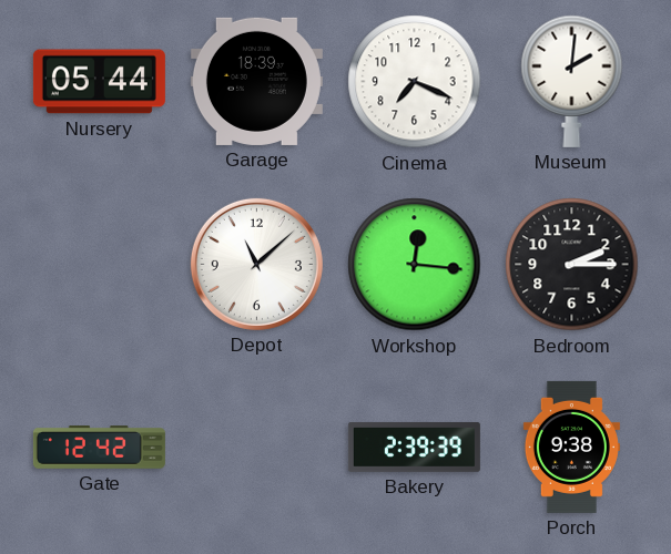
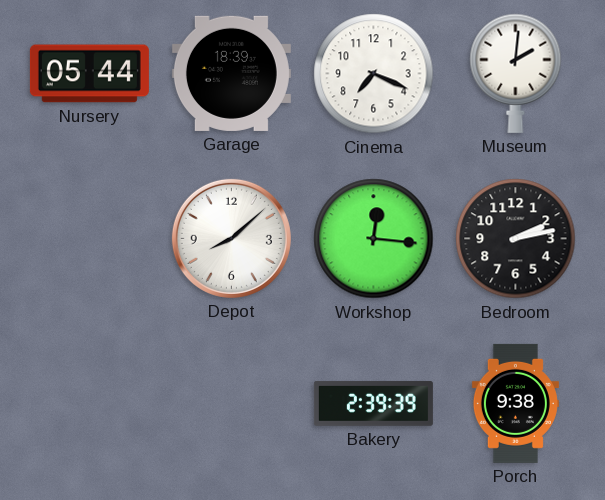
Depot: 11:08 -> 8:08 (231, 238)
Bedroom: 2:15 -> 2:13 (516, 239)
Gate: 12:42 -> none (99, 448)
